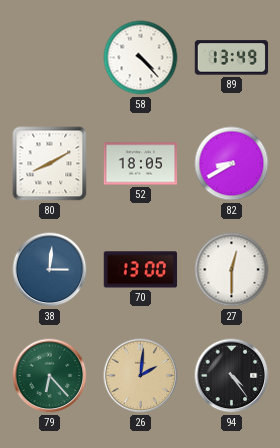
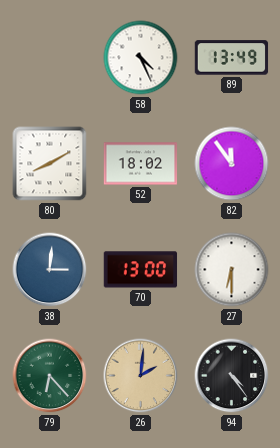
58: 4:23 -> 4:26 (141, 58)
52: 18:05 -> 18:02 (141, 164)
82: 8:40 -> 11:54 (232, 164)
27: 12:30 -> 6:30 (232, 270)
